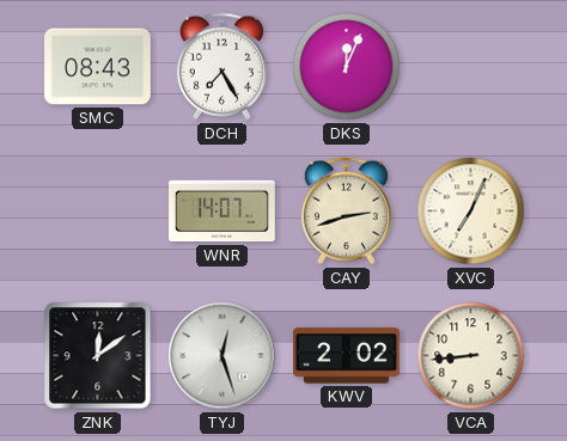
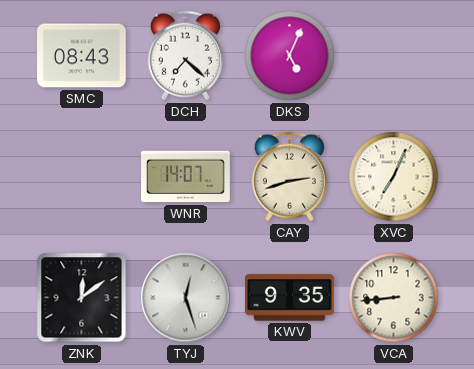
DCH: 7:25 -> 7:22 (185, 56)
DKS: 12:04 -> 5:04 (290, 56)
KWV: 2:02 -> 9:35 (290, 298)
